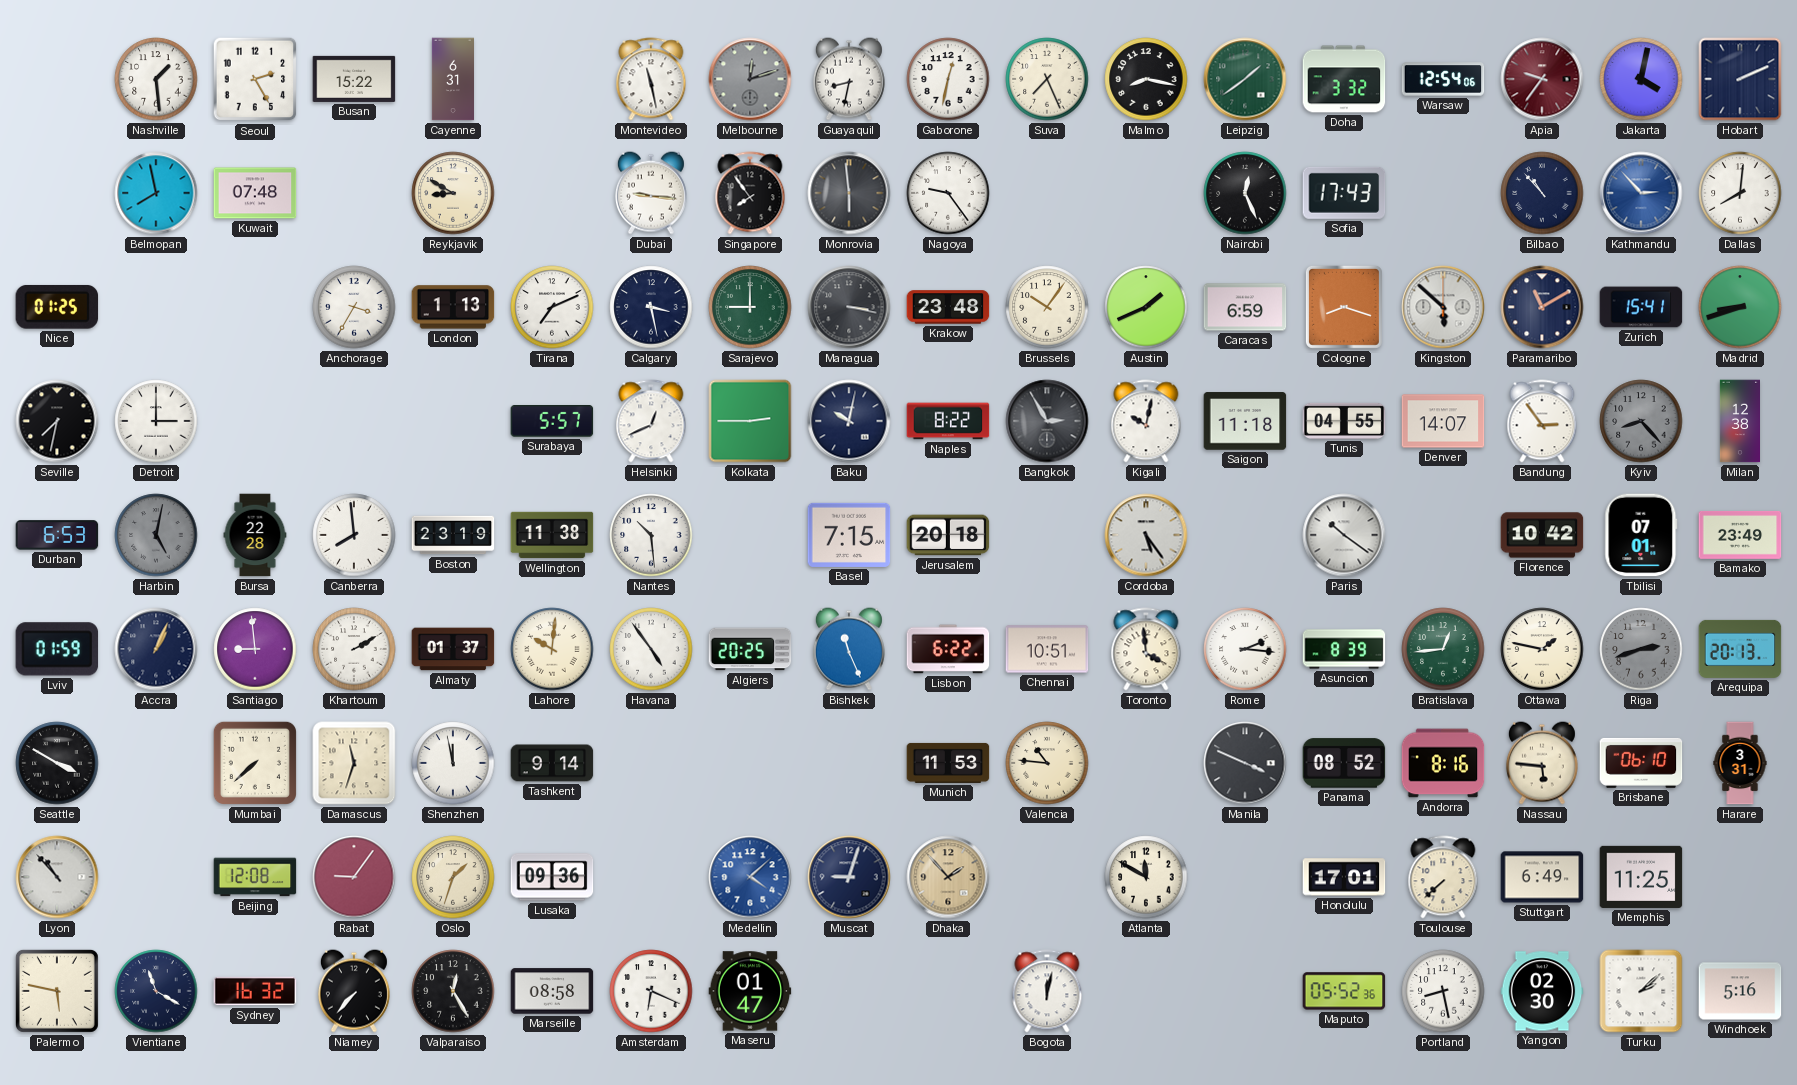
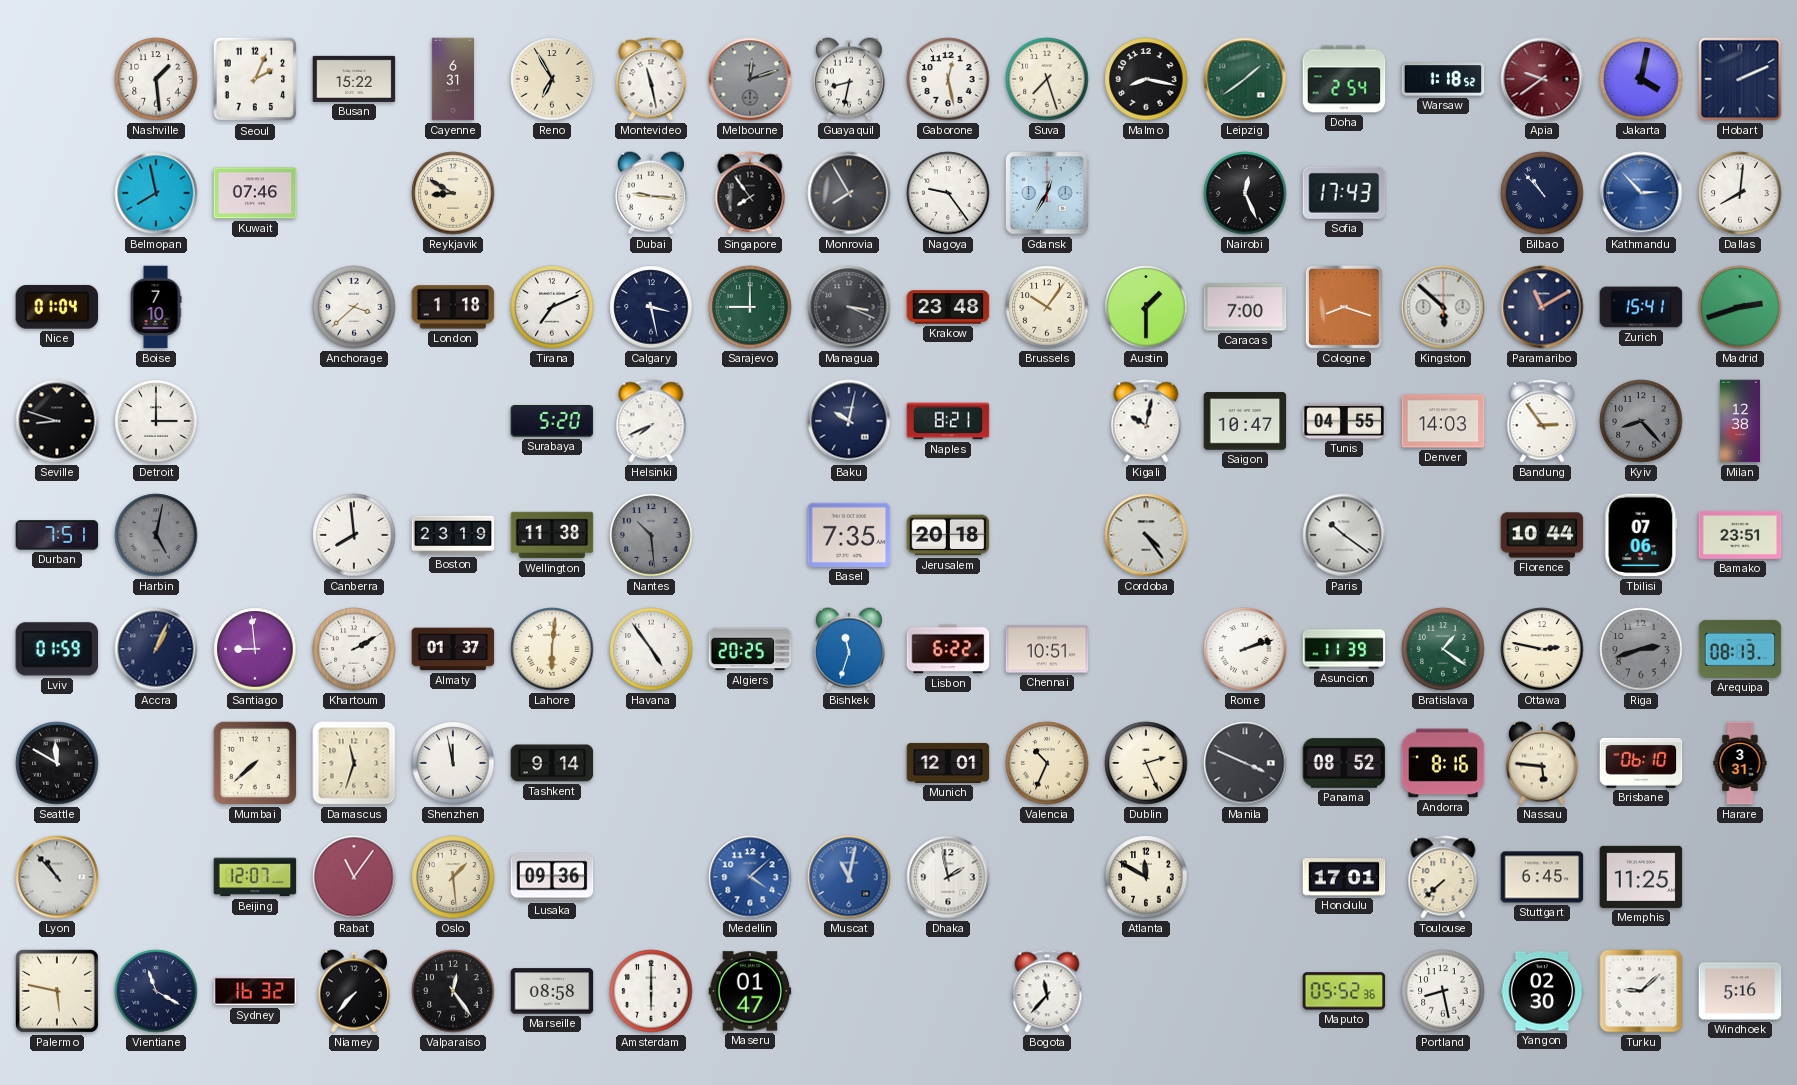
Seoul: 2:25 -> 2:04 (255, 79)
Reno: none -> 6:55 (552, 79)
Gaborone: 12:32 -> 12:28 (948, 79)
Suva: 7:26 -> 7:27 (1047, 79)
Doha: 3:32 -> 2:54 (1344, 79)
Warsaw: 12:54 -> 1:18 (1443, 79)
Apia: 9:36 -> 9:39 (1542, 79)
Kuwait: 07:48 -> 07:46 (255, 193)
Monrovia: 5:59 -> 7:55 (849, 193)
Gdansk: none -> 12:35 (1047, 193)
Nice: 01:25 -> 01:04 (57, 307)
Boise: none -> 7:10 (156, 307)
Anchorage: 3:35 -> 3:38 (354, 307)
London: 1:13 -> 1:18 (453, 307)
Managua: 3:17 -> 3:19 (849, 307)
Austin: 1:41 -> 1:30 (1146, 307)
Caracas: 6:59 -> 7:00 (1245, 307)
Madrid: 8:42 -> 2:42 (1740, 307)
Seville: 7:32 -> 8:48 (57, 421)
Surabaya: 5:57 -> 5:20 (552, 422)
Helsinki: 12:41 -> 7:41 (651, 421)
Kolkata: 2:45 -> none (750, 421)
Naples: 8:22 -> 8:21 (948, 421)
Bangkok: 2:55 -> none (1047, 421)
Saigon: 11:18 -> 10:47 (1245, 421)
Denver: 14:07 -> 14:03 (1443, 421)
Durban: 6:53 -> 7:51 (57, 535)
Bursa: 22:28 -> none (255, 535)
Nantes dial: white -> grey (651, 535)
Basel: 7:15 -> 7:35 (849, 535)
Cordoba: 5:24 -> 4:24 (1146, 535)
Florence: 10:42 -> 10:44 (1542, 535)
Tbilisi: 07:01 -> 07:06 (1641, 535)
Bamako: 23:49 -> 23:51 (1740, 535)
Lahore: 10:01 -> 6:01 (552, 649)
Bishkek: 11:26 -> 11:33 (849, 649)
Toronto: 3:59 -> none (1146, 649)
Rome: 2:16 -> 2:12 (1245, 649)
Asuncion: 8:39 -> 11:39 (1344, 649)
Bratislava: 12:44 -> 1:21 (1443, 649)
Ottawa: 1:47 -> 2:47 (1542, 649)
Arequipa: 20:13 -> 08:13 (1740, 649)
Seattle: 3:50 -> 11:50 (57, 763)
Munich: 11:53 -> 12:01 (948, 763)
Valencia: 10:46 -> 10:34 (1047, 763)
Dublin: none -> 2:26 (1146, 763)
Beijing: 12:08 -> 12:07 (255, 877)
Rabat: 9:06 -> 11:06 (354, 877)
Oslo: 1:33 -> 1:29 (453, 877)
Muscat: 9:03 -> 11:02 (849, 877)
Muscat dial: navy -> blue (849, 877)
Dhaka: 1:53 -> 1:58 (948, 877)
Dhaka dial: champagne -> white (948, 877)
Stuttgart: 6:49 -> 6:45 (1542, 877)
Valparaiso: 12:25 -> 12:24 (453, 991)
Amsterdam: 6:19 -> 6:00 (651, 991)
Bogota: 12:02 -> 11:37 (1047, 991)
Turku: 2:08 -> 9:08 (1641, 991)
